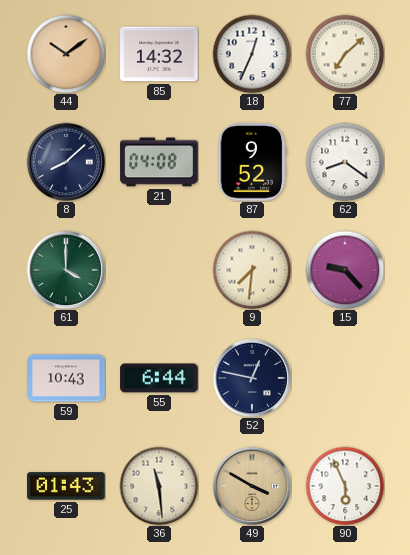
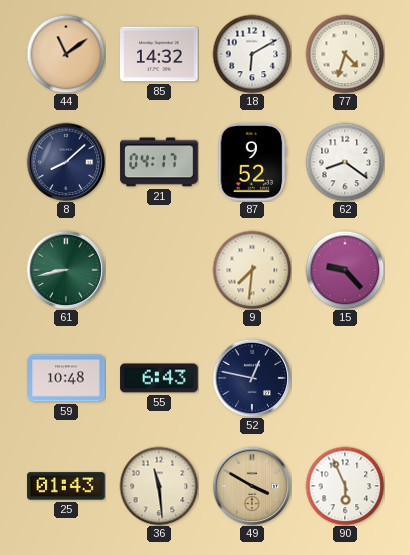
44: 10:09 -> 11:09 (66, 54)
18: 12:34 -> 6:10 (252, 54)
77: 7:08 -> 4:33 (345, 54)
21: 04:08 -> 04:17 (159, 162)
61: 4:00 -> 8:43 (66, 270)
59: 10:43 -> 10:48 (66, 378)
55: 6:44 -> 6:43 (159, 378)
